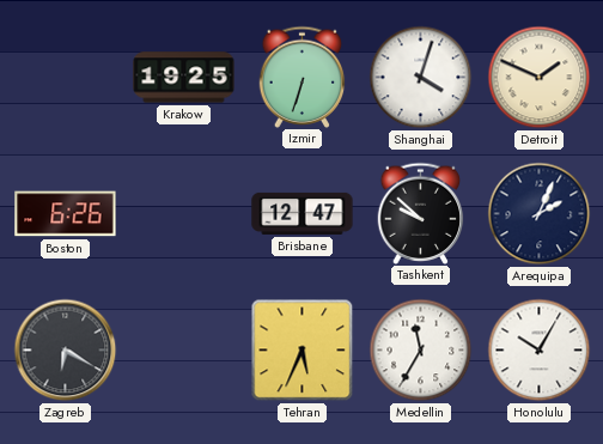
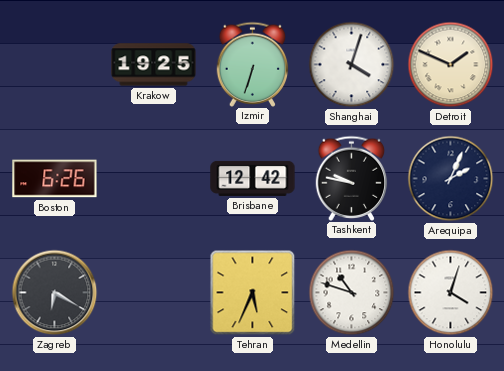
Brisbane: 12:47 -> 12:42 (253, 178)
Tashkent: 9:52 -> 9:47 (352, 178)
Medellin: 11:35 -> 10:48 (352, 293)
Honolulu: 10:05 -> 4:03 (451, 293)
